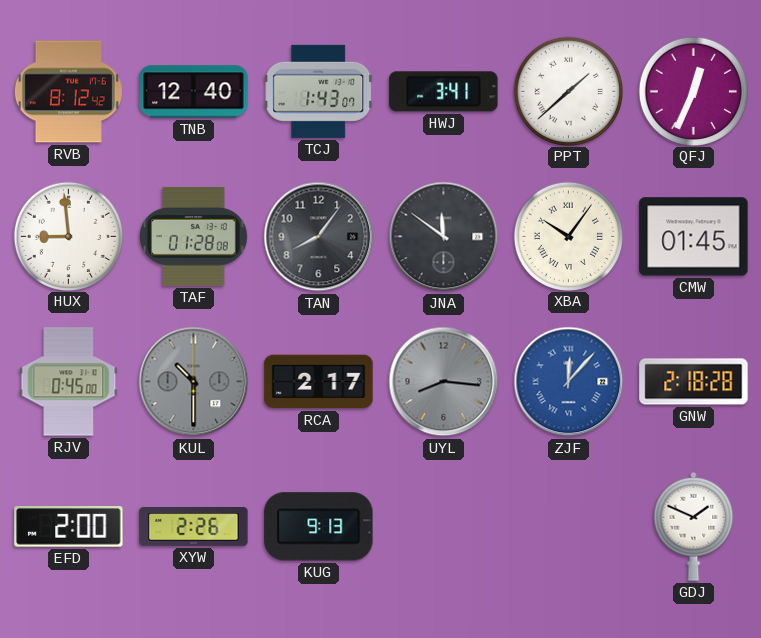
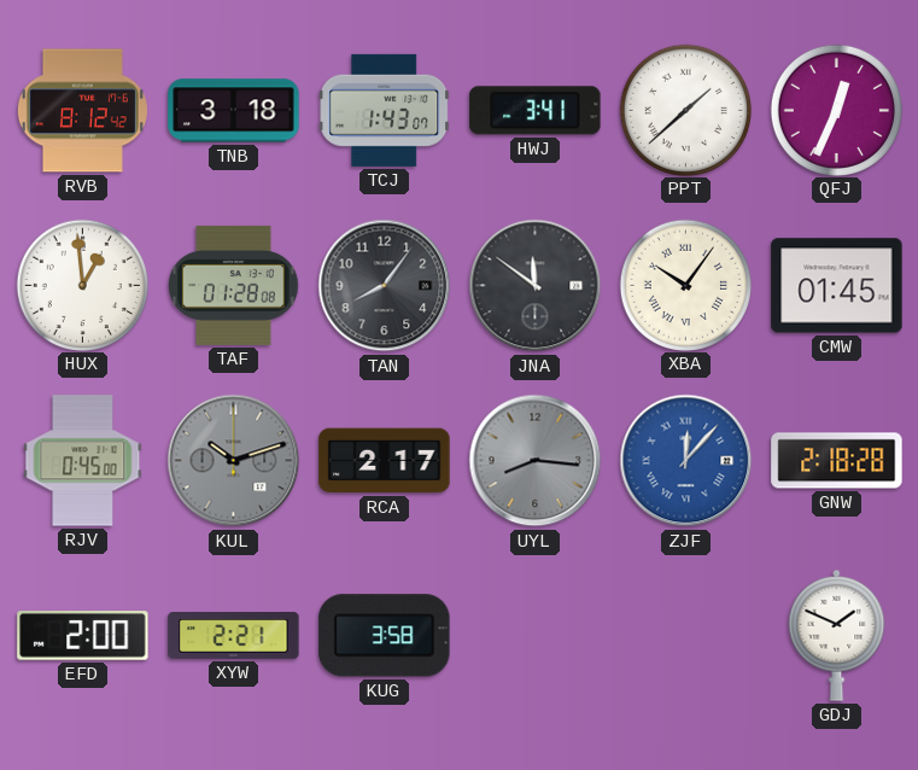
TNB: 12:40 -> 3:18 (234, 111)
HUX: 8:59 -> 12:59 (82, 285)
KUL: 10:30 -> 10:12 (234, 461)
XYW: 2:26 -> 2:21 (234, 636)
KUG: 9:13 -> 3:58 (385, 636)
